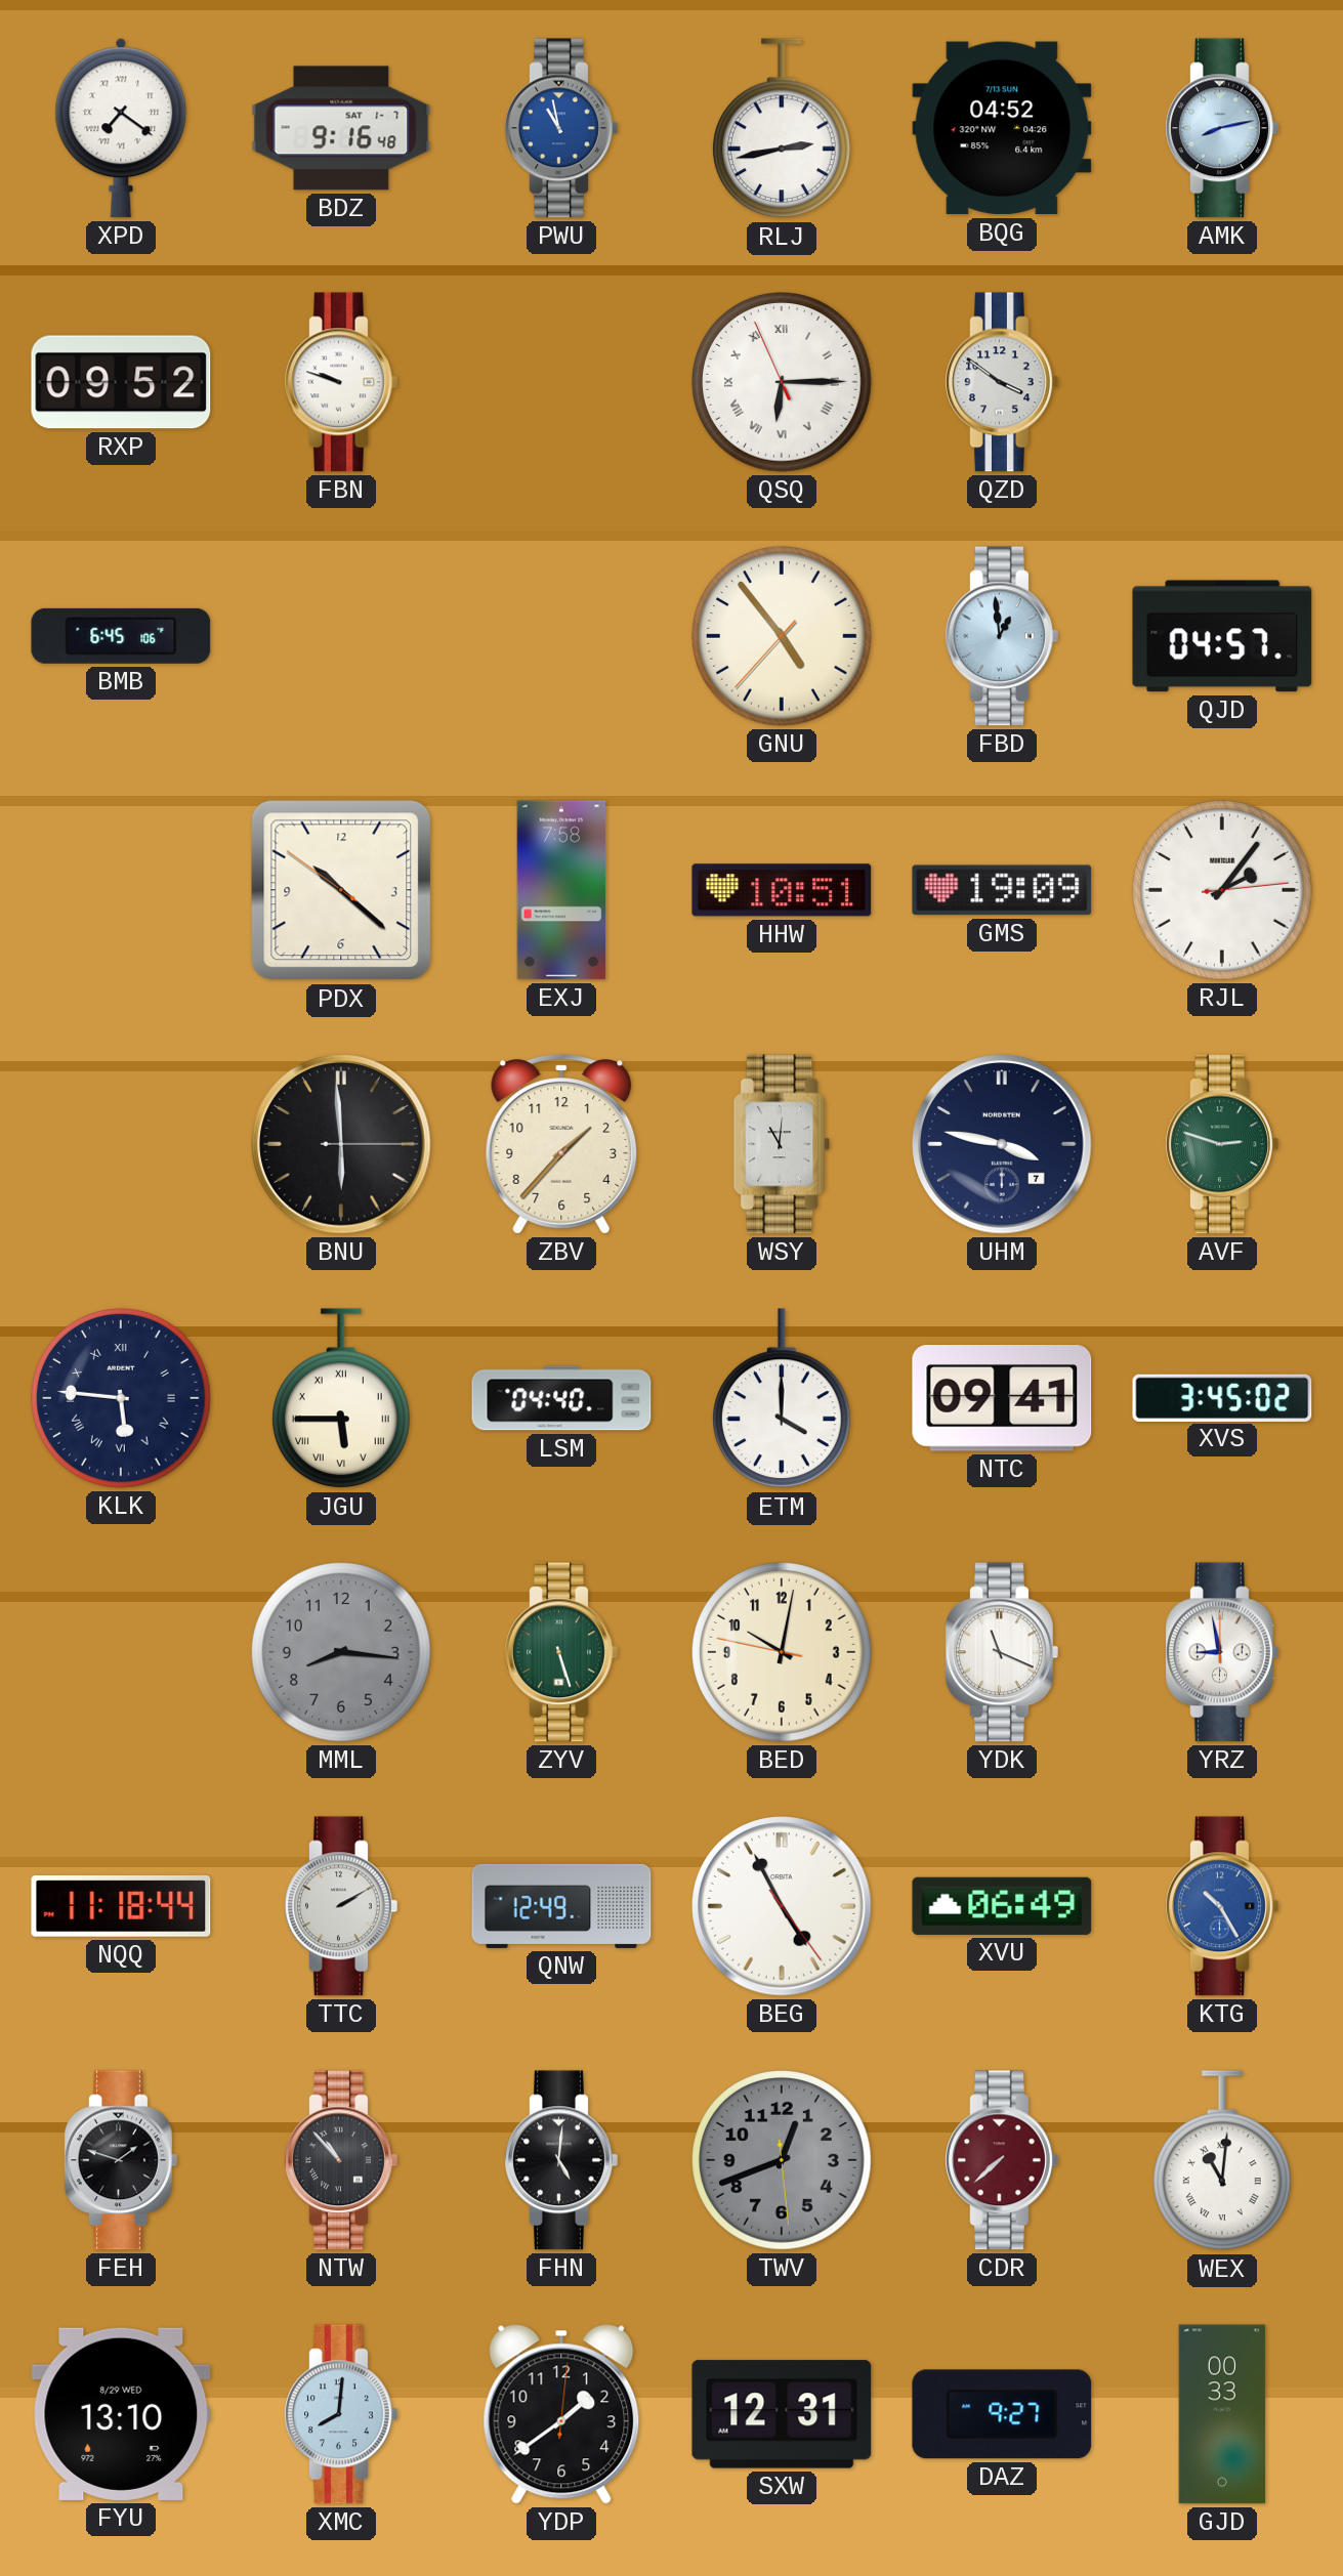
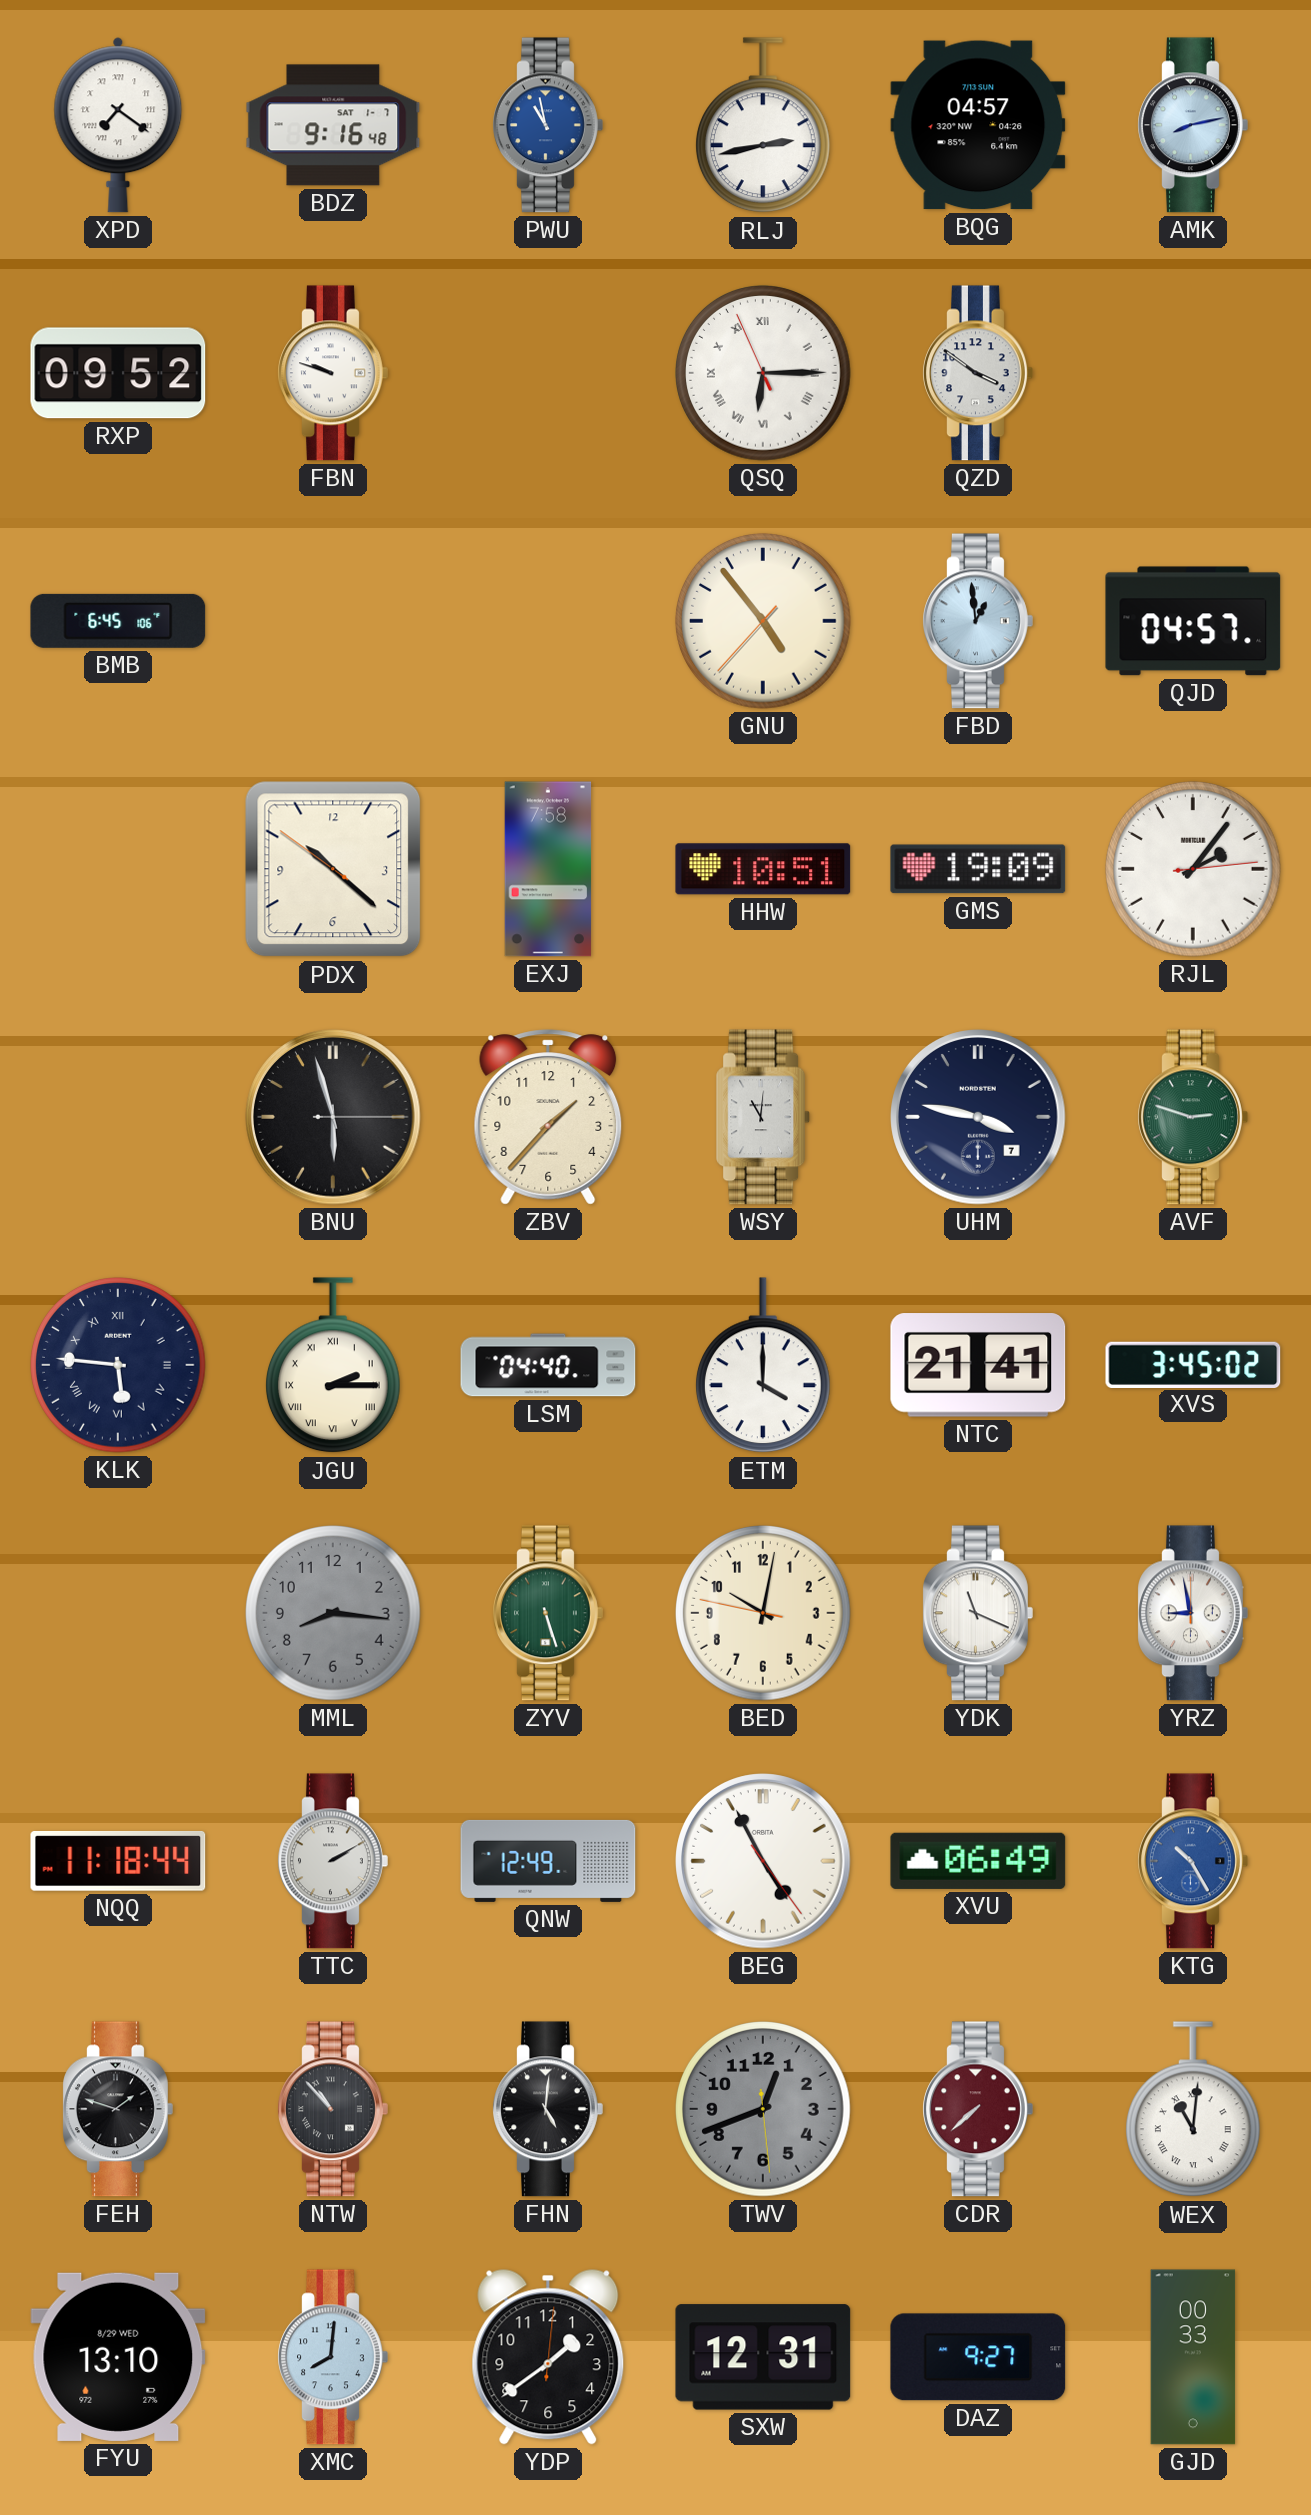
BQG: 04:52 -> 04:57 (978, 125)
BNU: 5:59 -> 5:57 (333, 1117)
JGU: 5:45 -> 2:15 (333, 1366)
NTC: 09:41 -> 21:41 (978, 1365)
